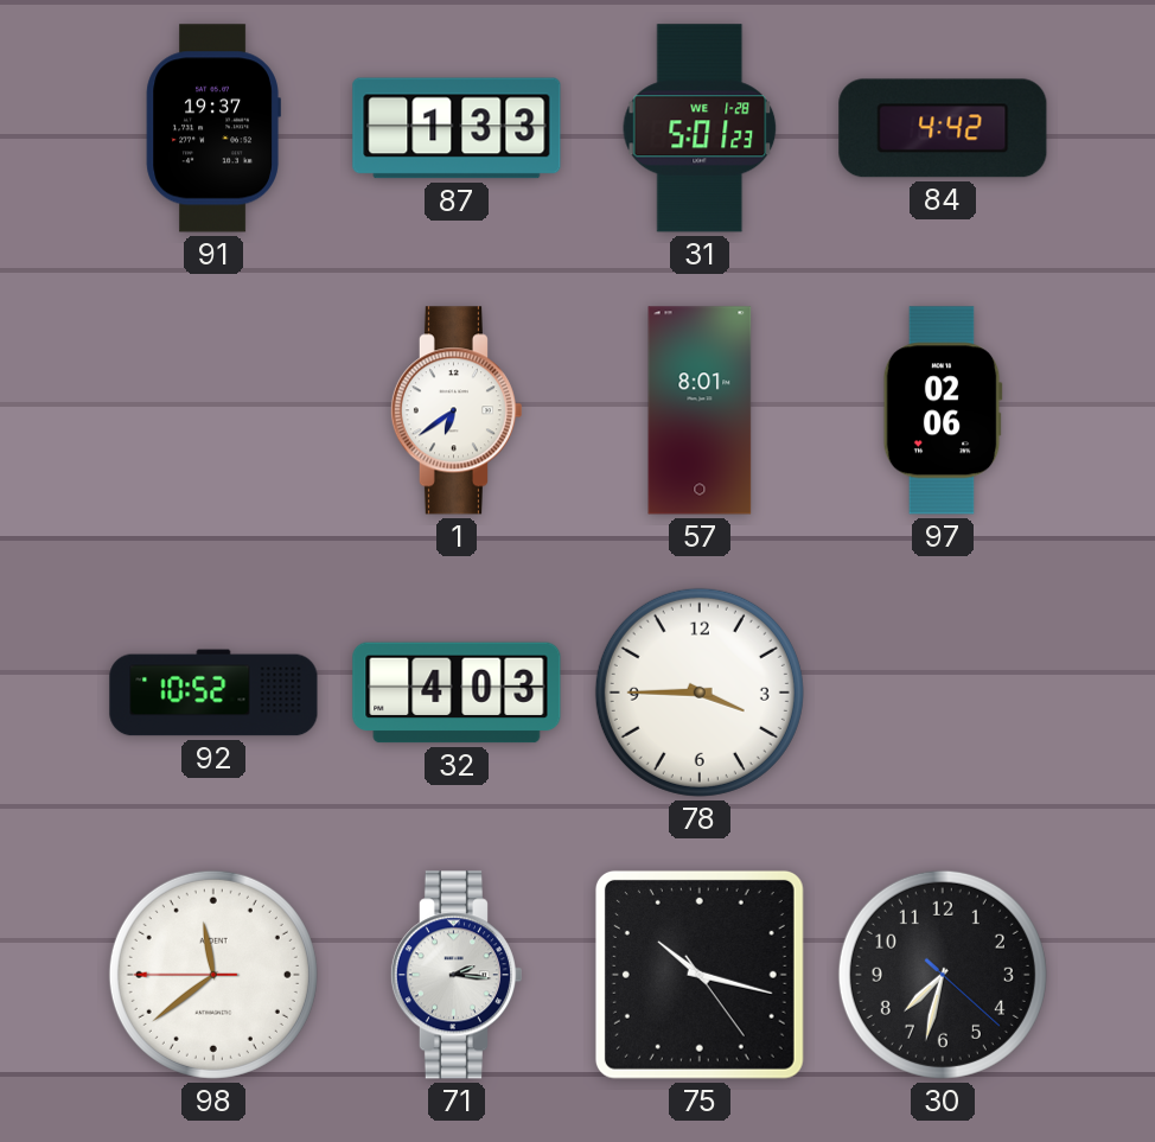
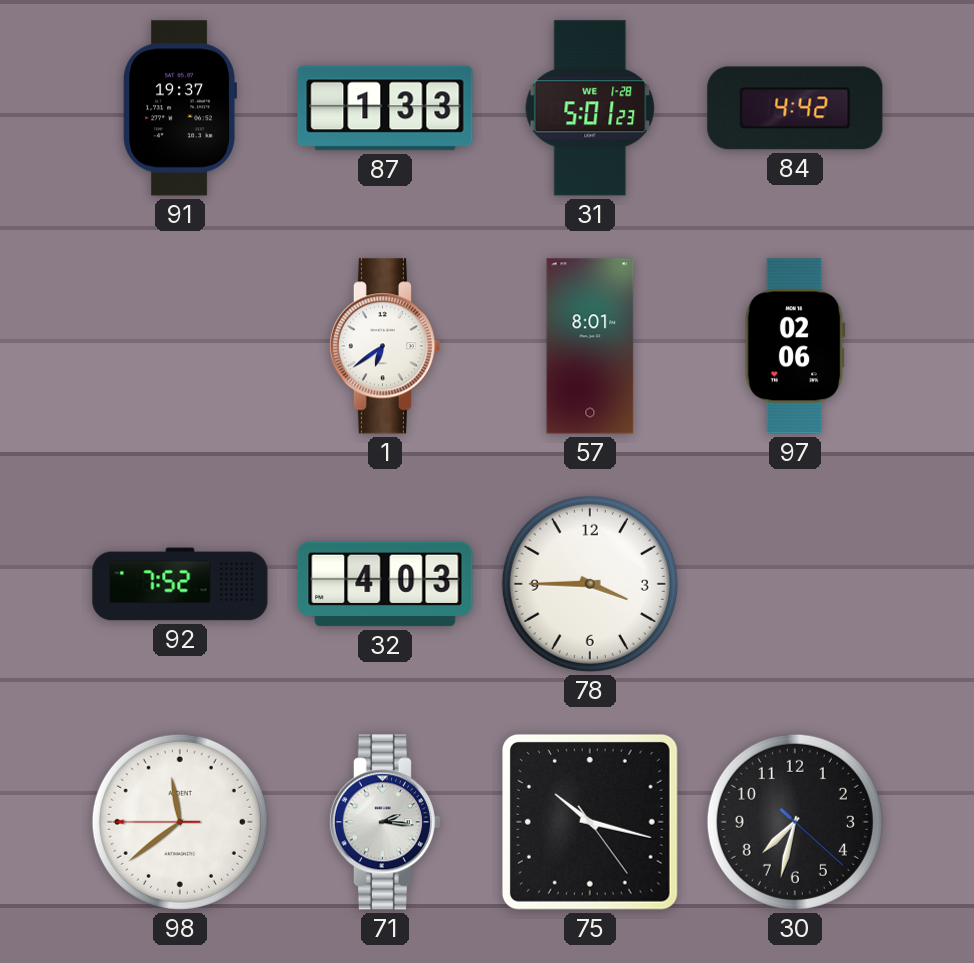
92: 10:52 -> 7:52 (180, 584)
